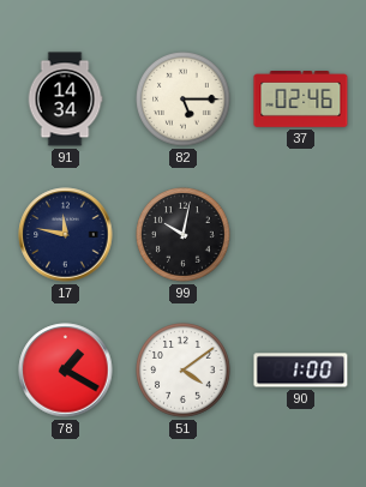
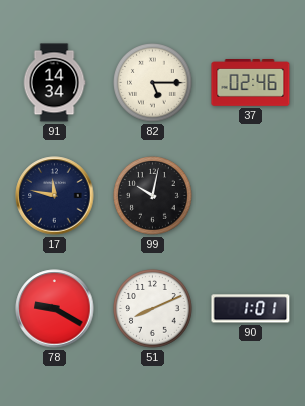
78: 1:20 -> 9:20 (55, 309)
51: 4:09 -> 8:11 (153, 309)
90: 1:00 -> 1:01 (251, 309)
